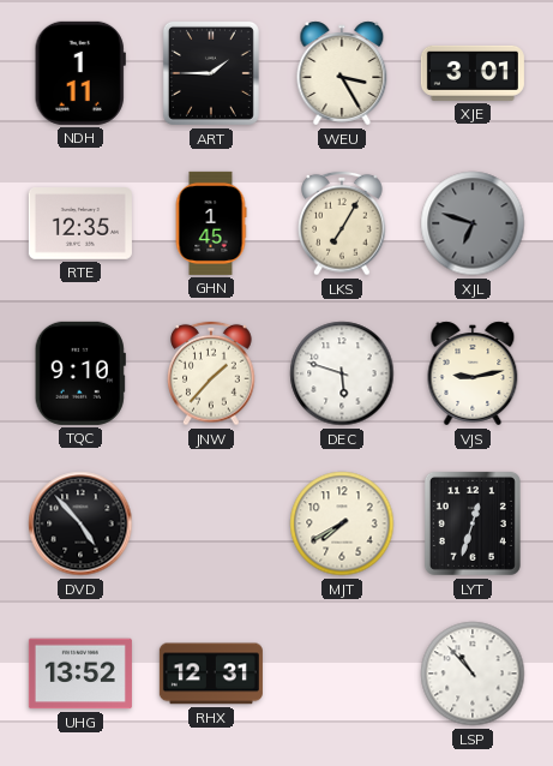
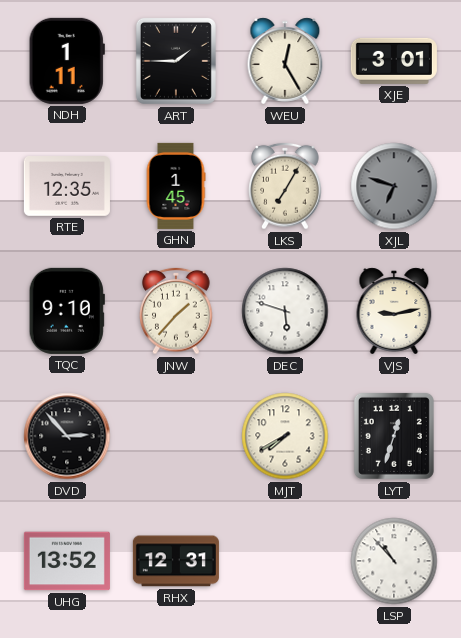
WEU: 3:25 -> 12:25 (285, 61)
DVD: 4:53 -> 2:53 (67, 436)
